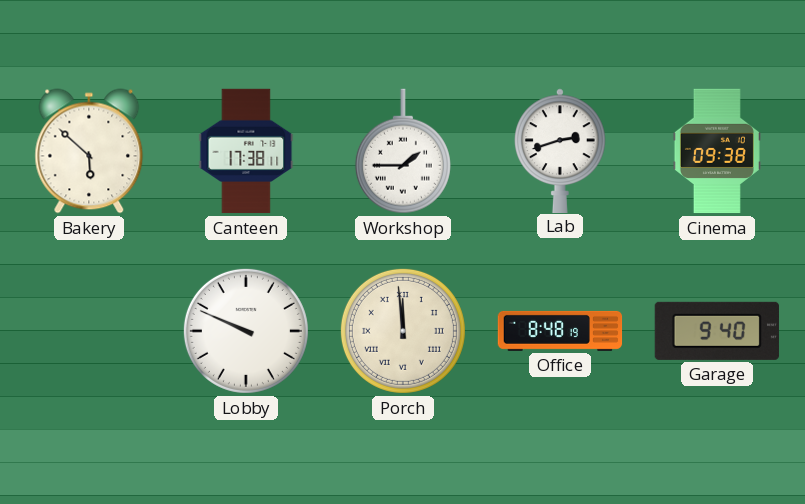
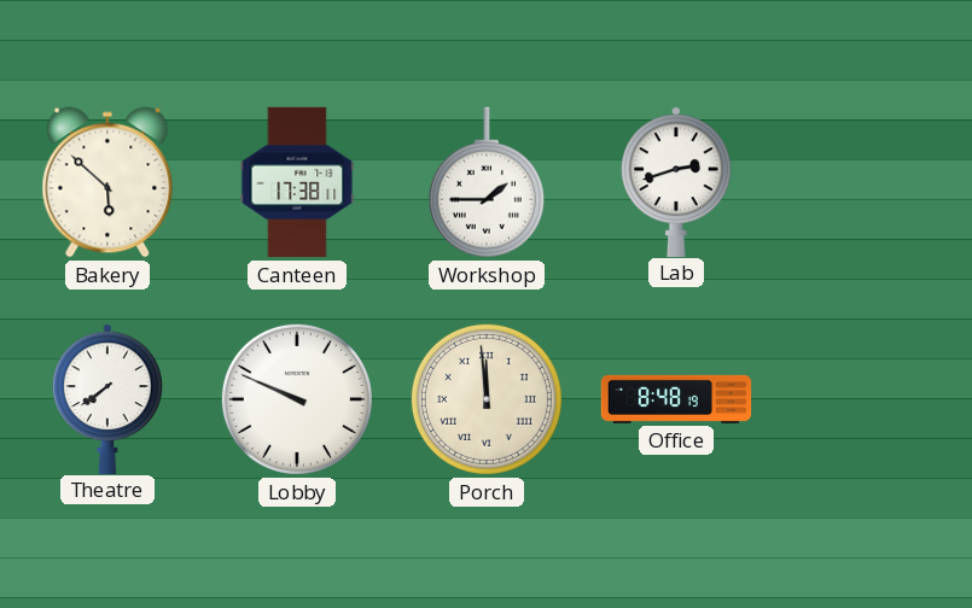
Cinema: 09:38 -> none (717, 151)
Theatre: none -> 7:39 (107, 398)
Garage: 9:40 -> none (717, 331)
